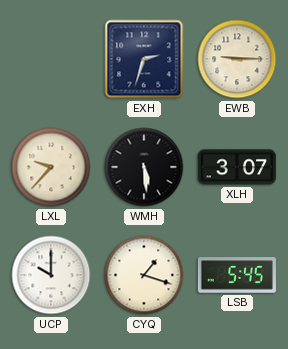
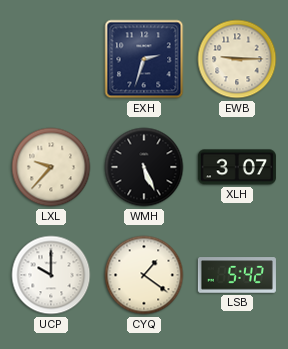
WMH: 5:29 -> 5:26 (144, 167)
CYQ: 1:18 -> 1:21 (144, 275)
LSB: 5:45 -> 5:42 (237, 275)
